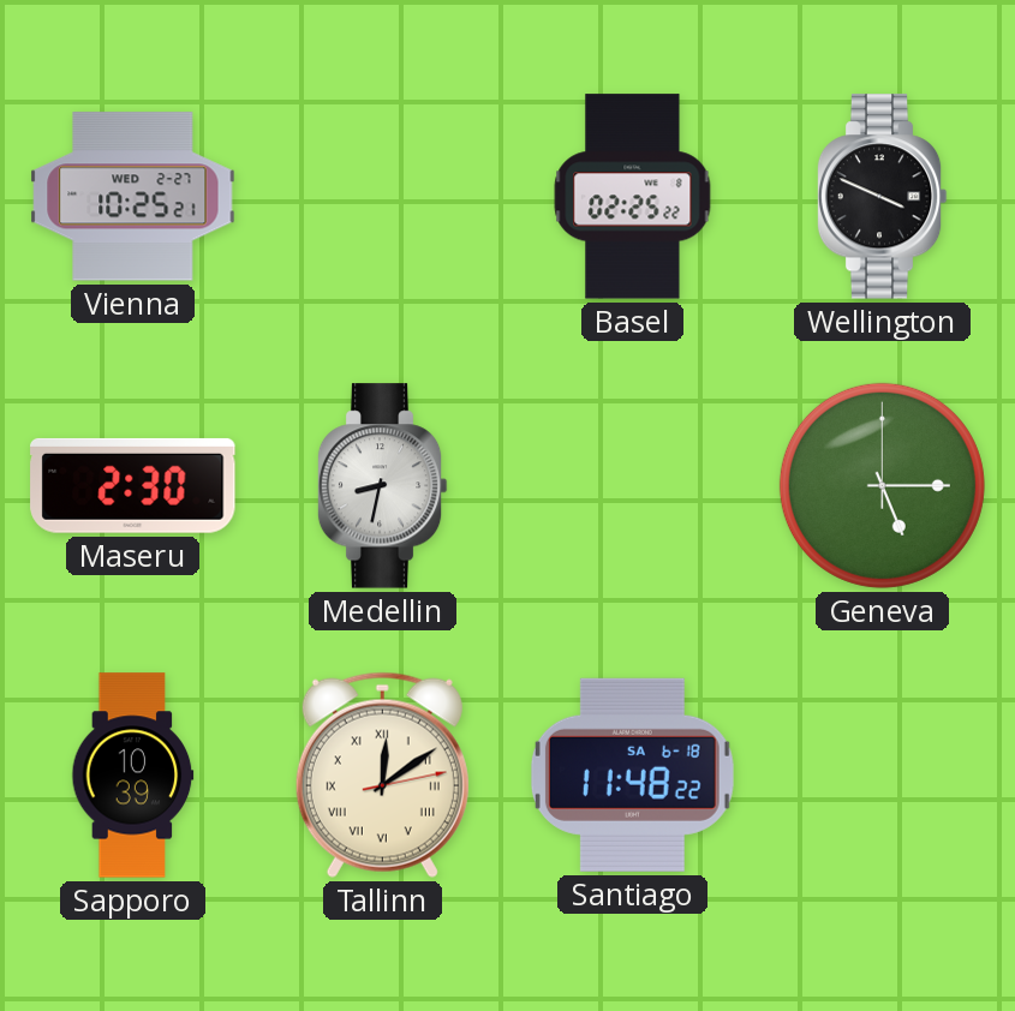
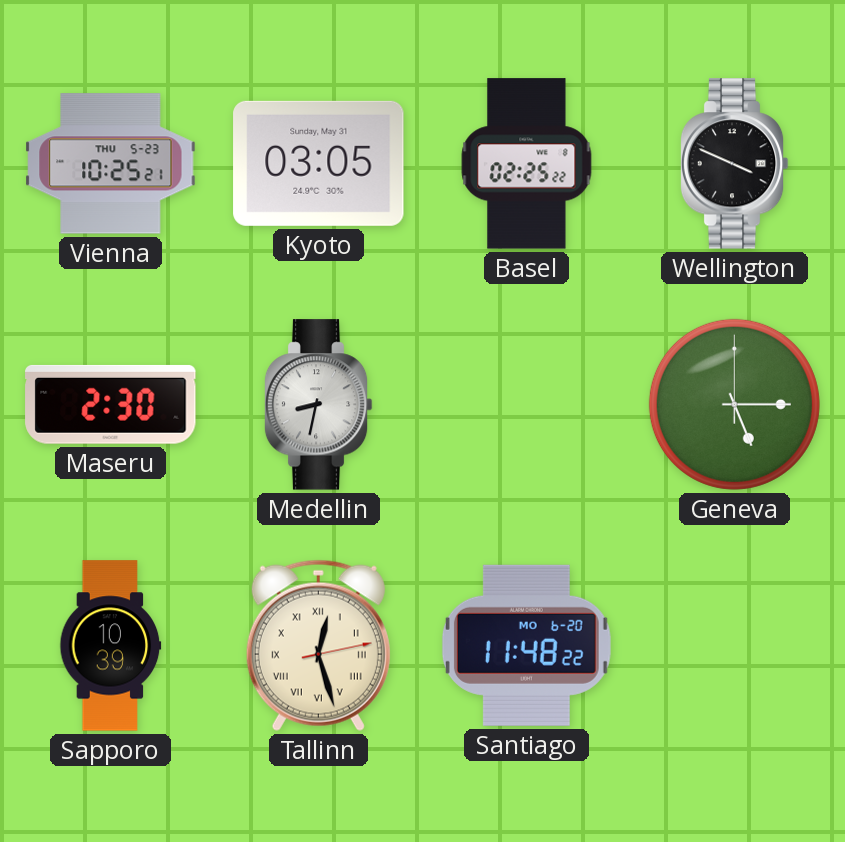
Vienna date: WED 2-27 -> THU 5-23 (111, 164)
Kyoto: none -> 03:05 (319, 163)
Tallinn: 12:09 -> 12:27 (318, 645)
Santiago date: SA 6-18 -> MO 6-20 (526, 645)
